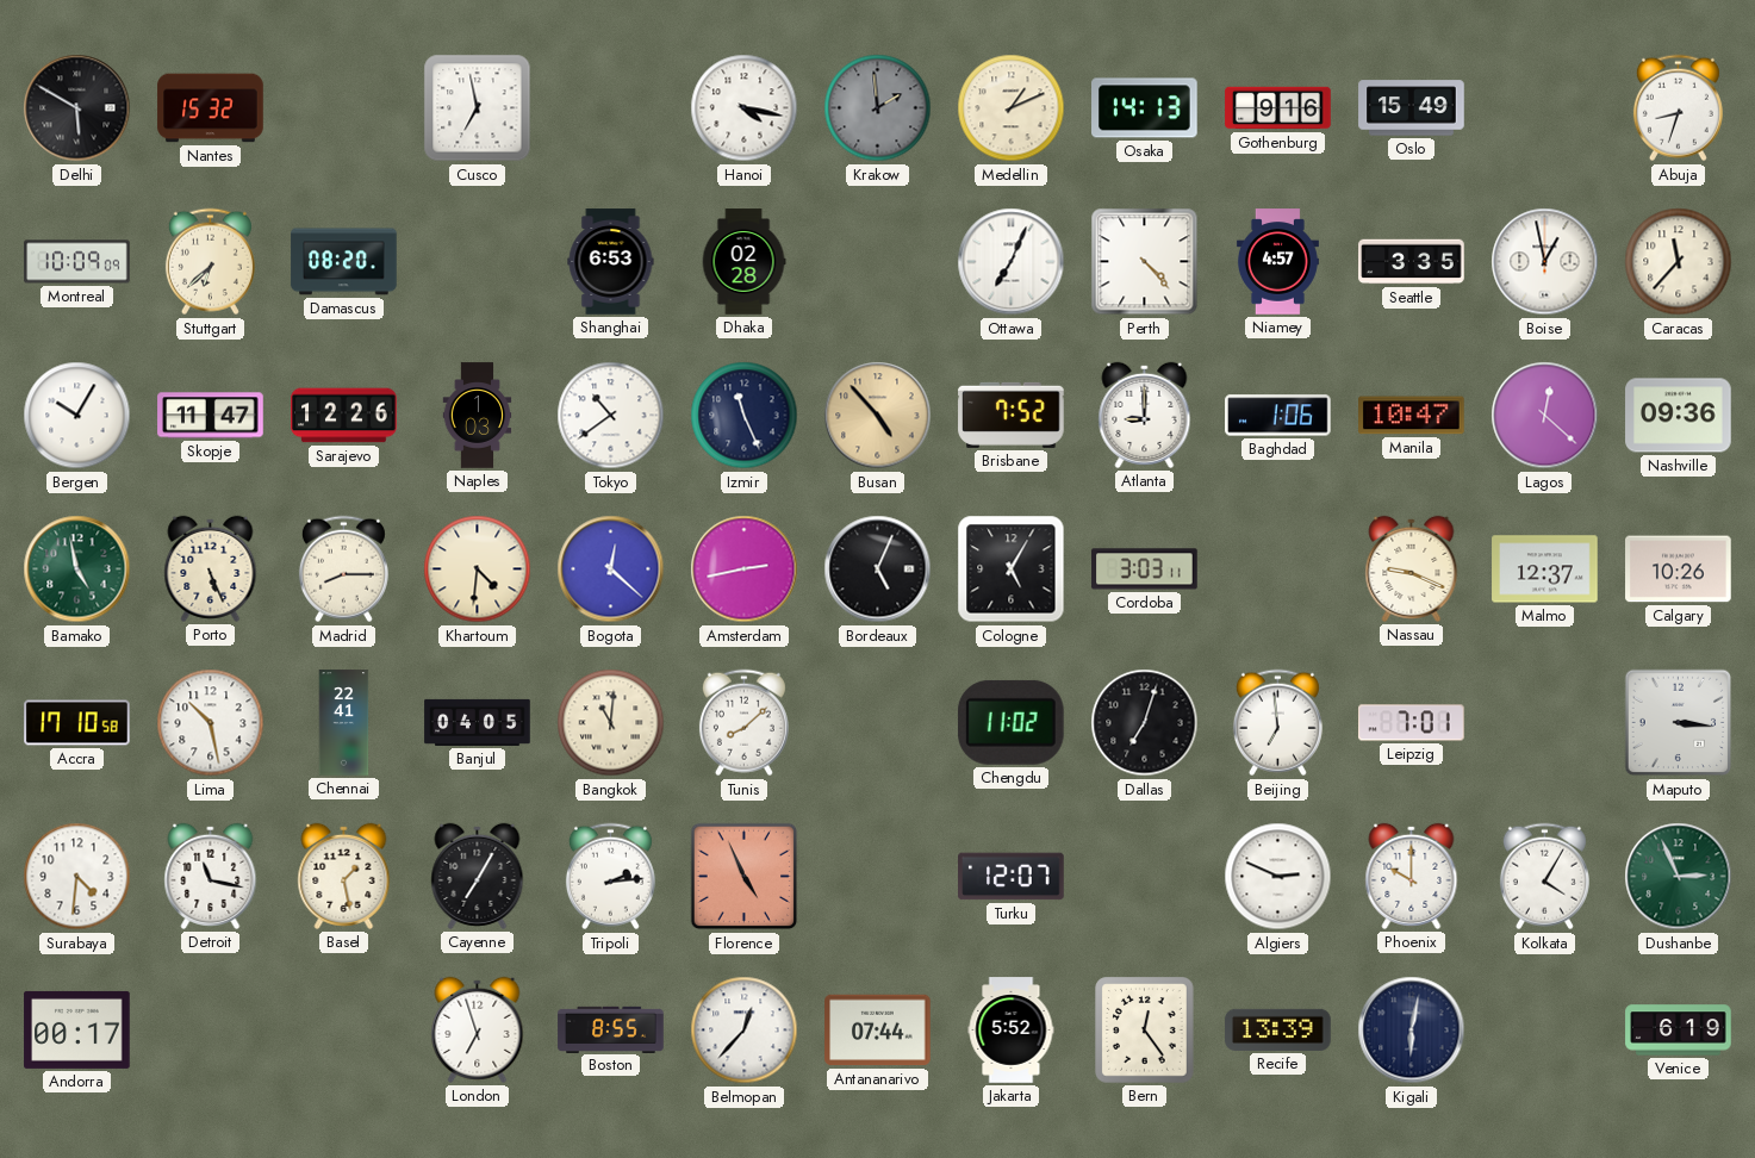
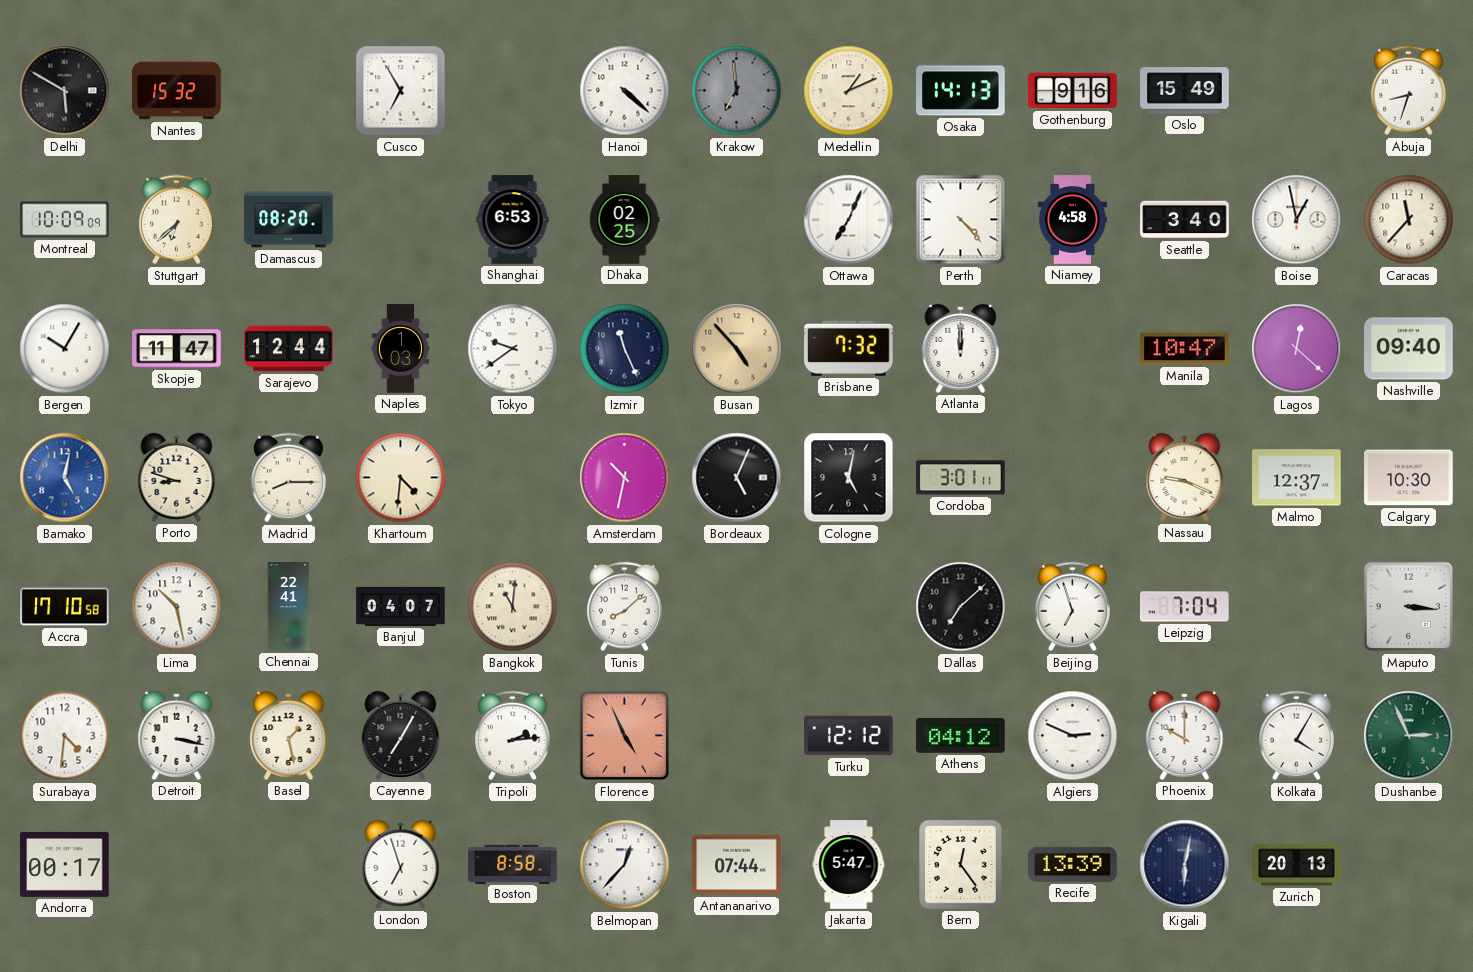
Cusco: 6:58 -> 6:55 (401, 91)
Hanoi: 4:17 -> 4:22 (625, 91)
Krakow: 1:59 -> 6:59 (737, 91)
Dhaka: 02:28 -> 02:25 (624, 220)
Niamey: 4:57 -> 4:58 (1072, 220)
Seattle: 3:35 -> 3:40 (1185, 220)
Sarajevo: 12:26 -> 12:44 (289, 349)
Tokyo: 10:39 -> 9:39 (513, 349)
Brisbane: 7:52 -> 7:32 (849, 348)
Atlanta: 9:00 -> 12:00 (961, 348)
Baghdad: 1:06 -> none (1278, 416)
Nashville: 09:36 -> 09:40 (1409, 349)
Bamako: 4:58 -> 5:02 (65, 478)
Bamako dial: green -> blue (65, 478)
Porto: 5:26 -> 8:48 (177, 477)
Bogota: 12:22 -> none (611, 569)
Amsterdam: 2:43 -> 10:32 (625, 478)
Cologne: 5:05 -> 5:02 (849, 478)
Cordoba: 3:03 -> 3:01 (961, 478)
Calgary: 10:26 -> 10:30 (1409, 478)
Banjul: 04:05 -> 04:07 (401, 606)
Chengdu: 11:02 -> none (1010, 722)
Dallas: 7:03 -> 7:08 (961, 607)
Beijing: 6:59 -> 6:57 (1072, 607)
Leipzig: 7:01 -> 7:04 (1185, 607)
Detroit: 11:17 -> 3:17 (177, 735)
Turku: 12:07 -> 12:12 (849, 736)
Athens: none -> 04:12 (961, 736)
Boston: 8:55 -> 8:58 (513, 864)
Jakarta: 5:52 -> 5:47 (849, 865)
Zurich: none -> 20:13 (1297, 865)
Venice: 6:19 -> none (1679, 1031)
